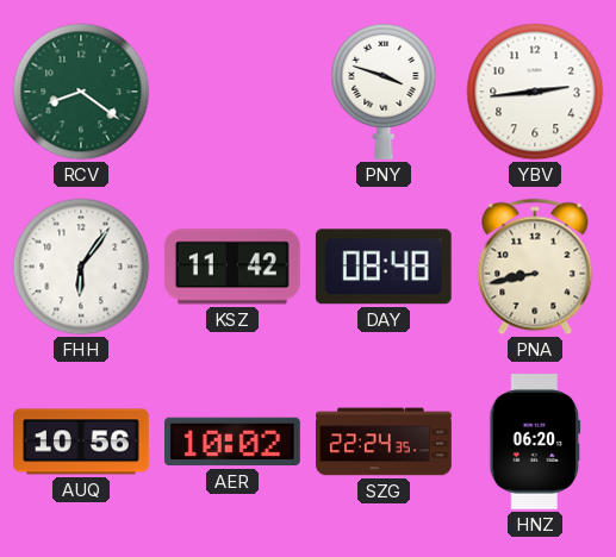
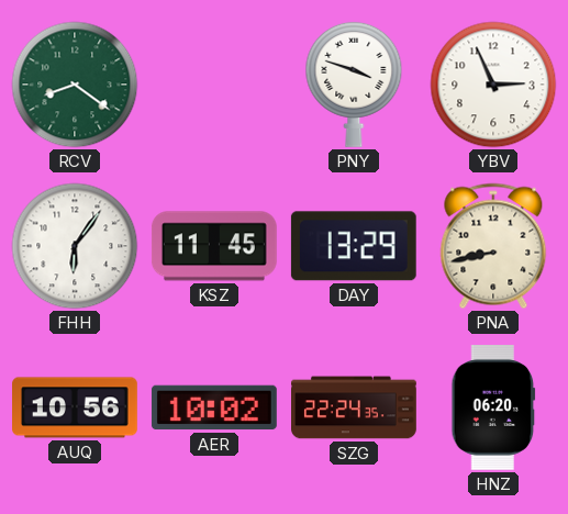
YBV: 2:44 -> 2:56 (493, 85)
KSZ: 11:42 -> 11:45 (214, 246)
DAY: 08:48 -> 13:29 (354, 246)
